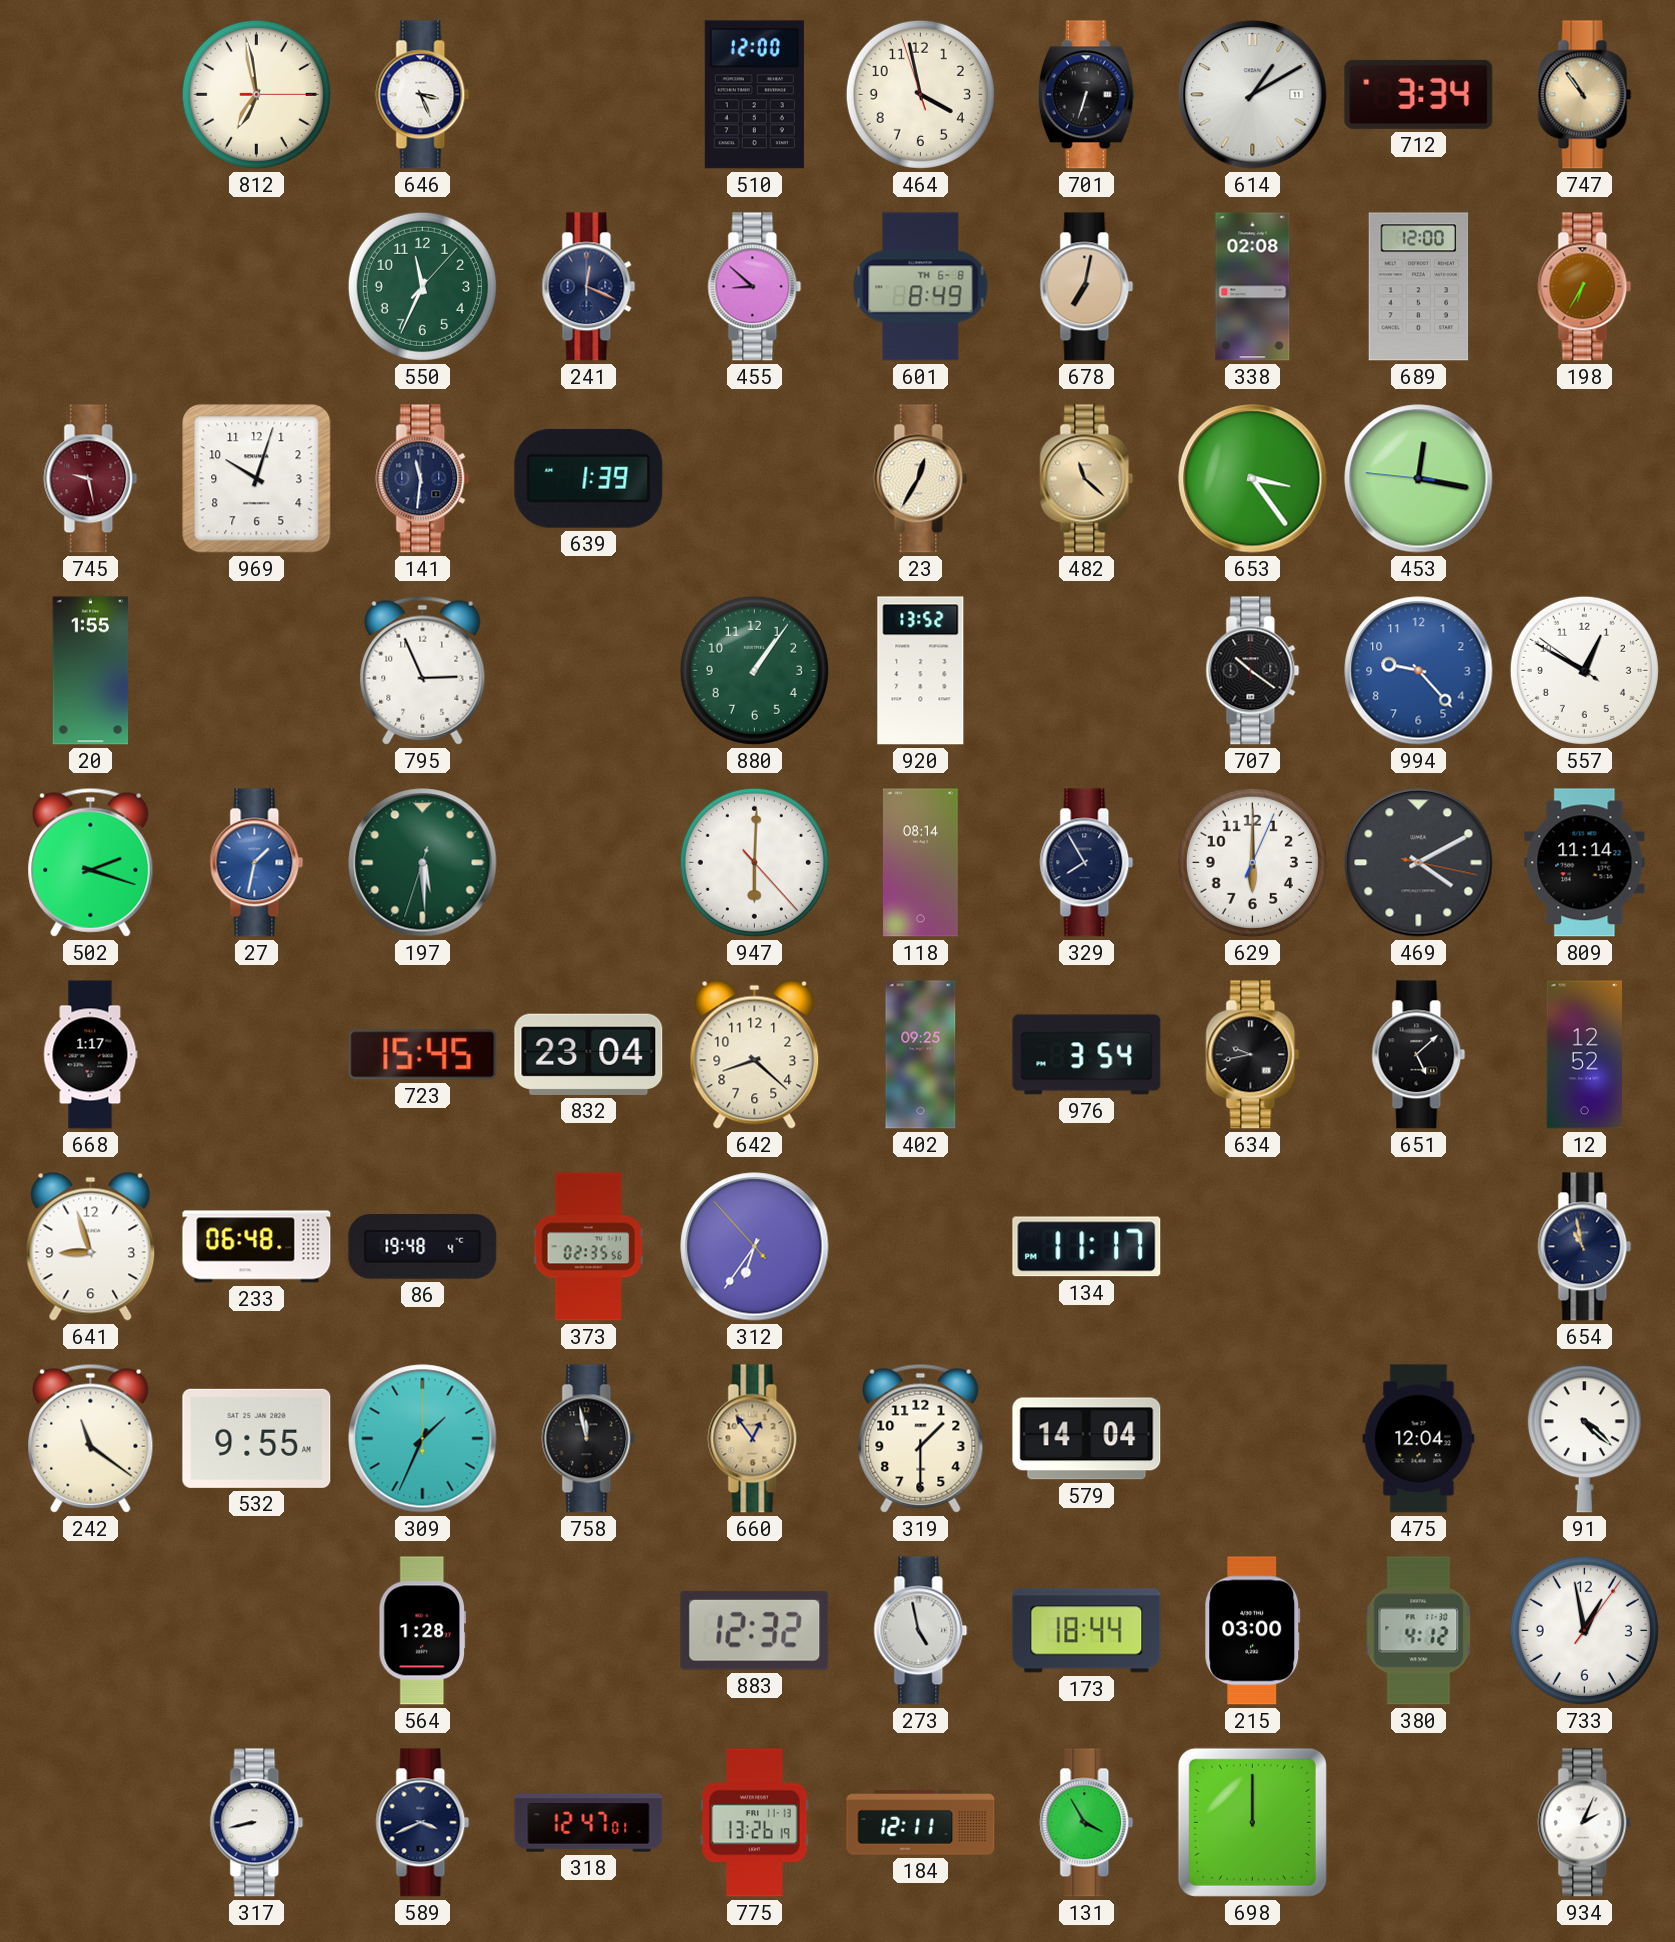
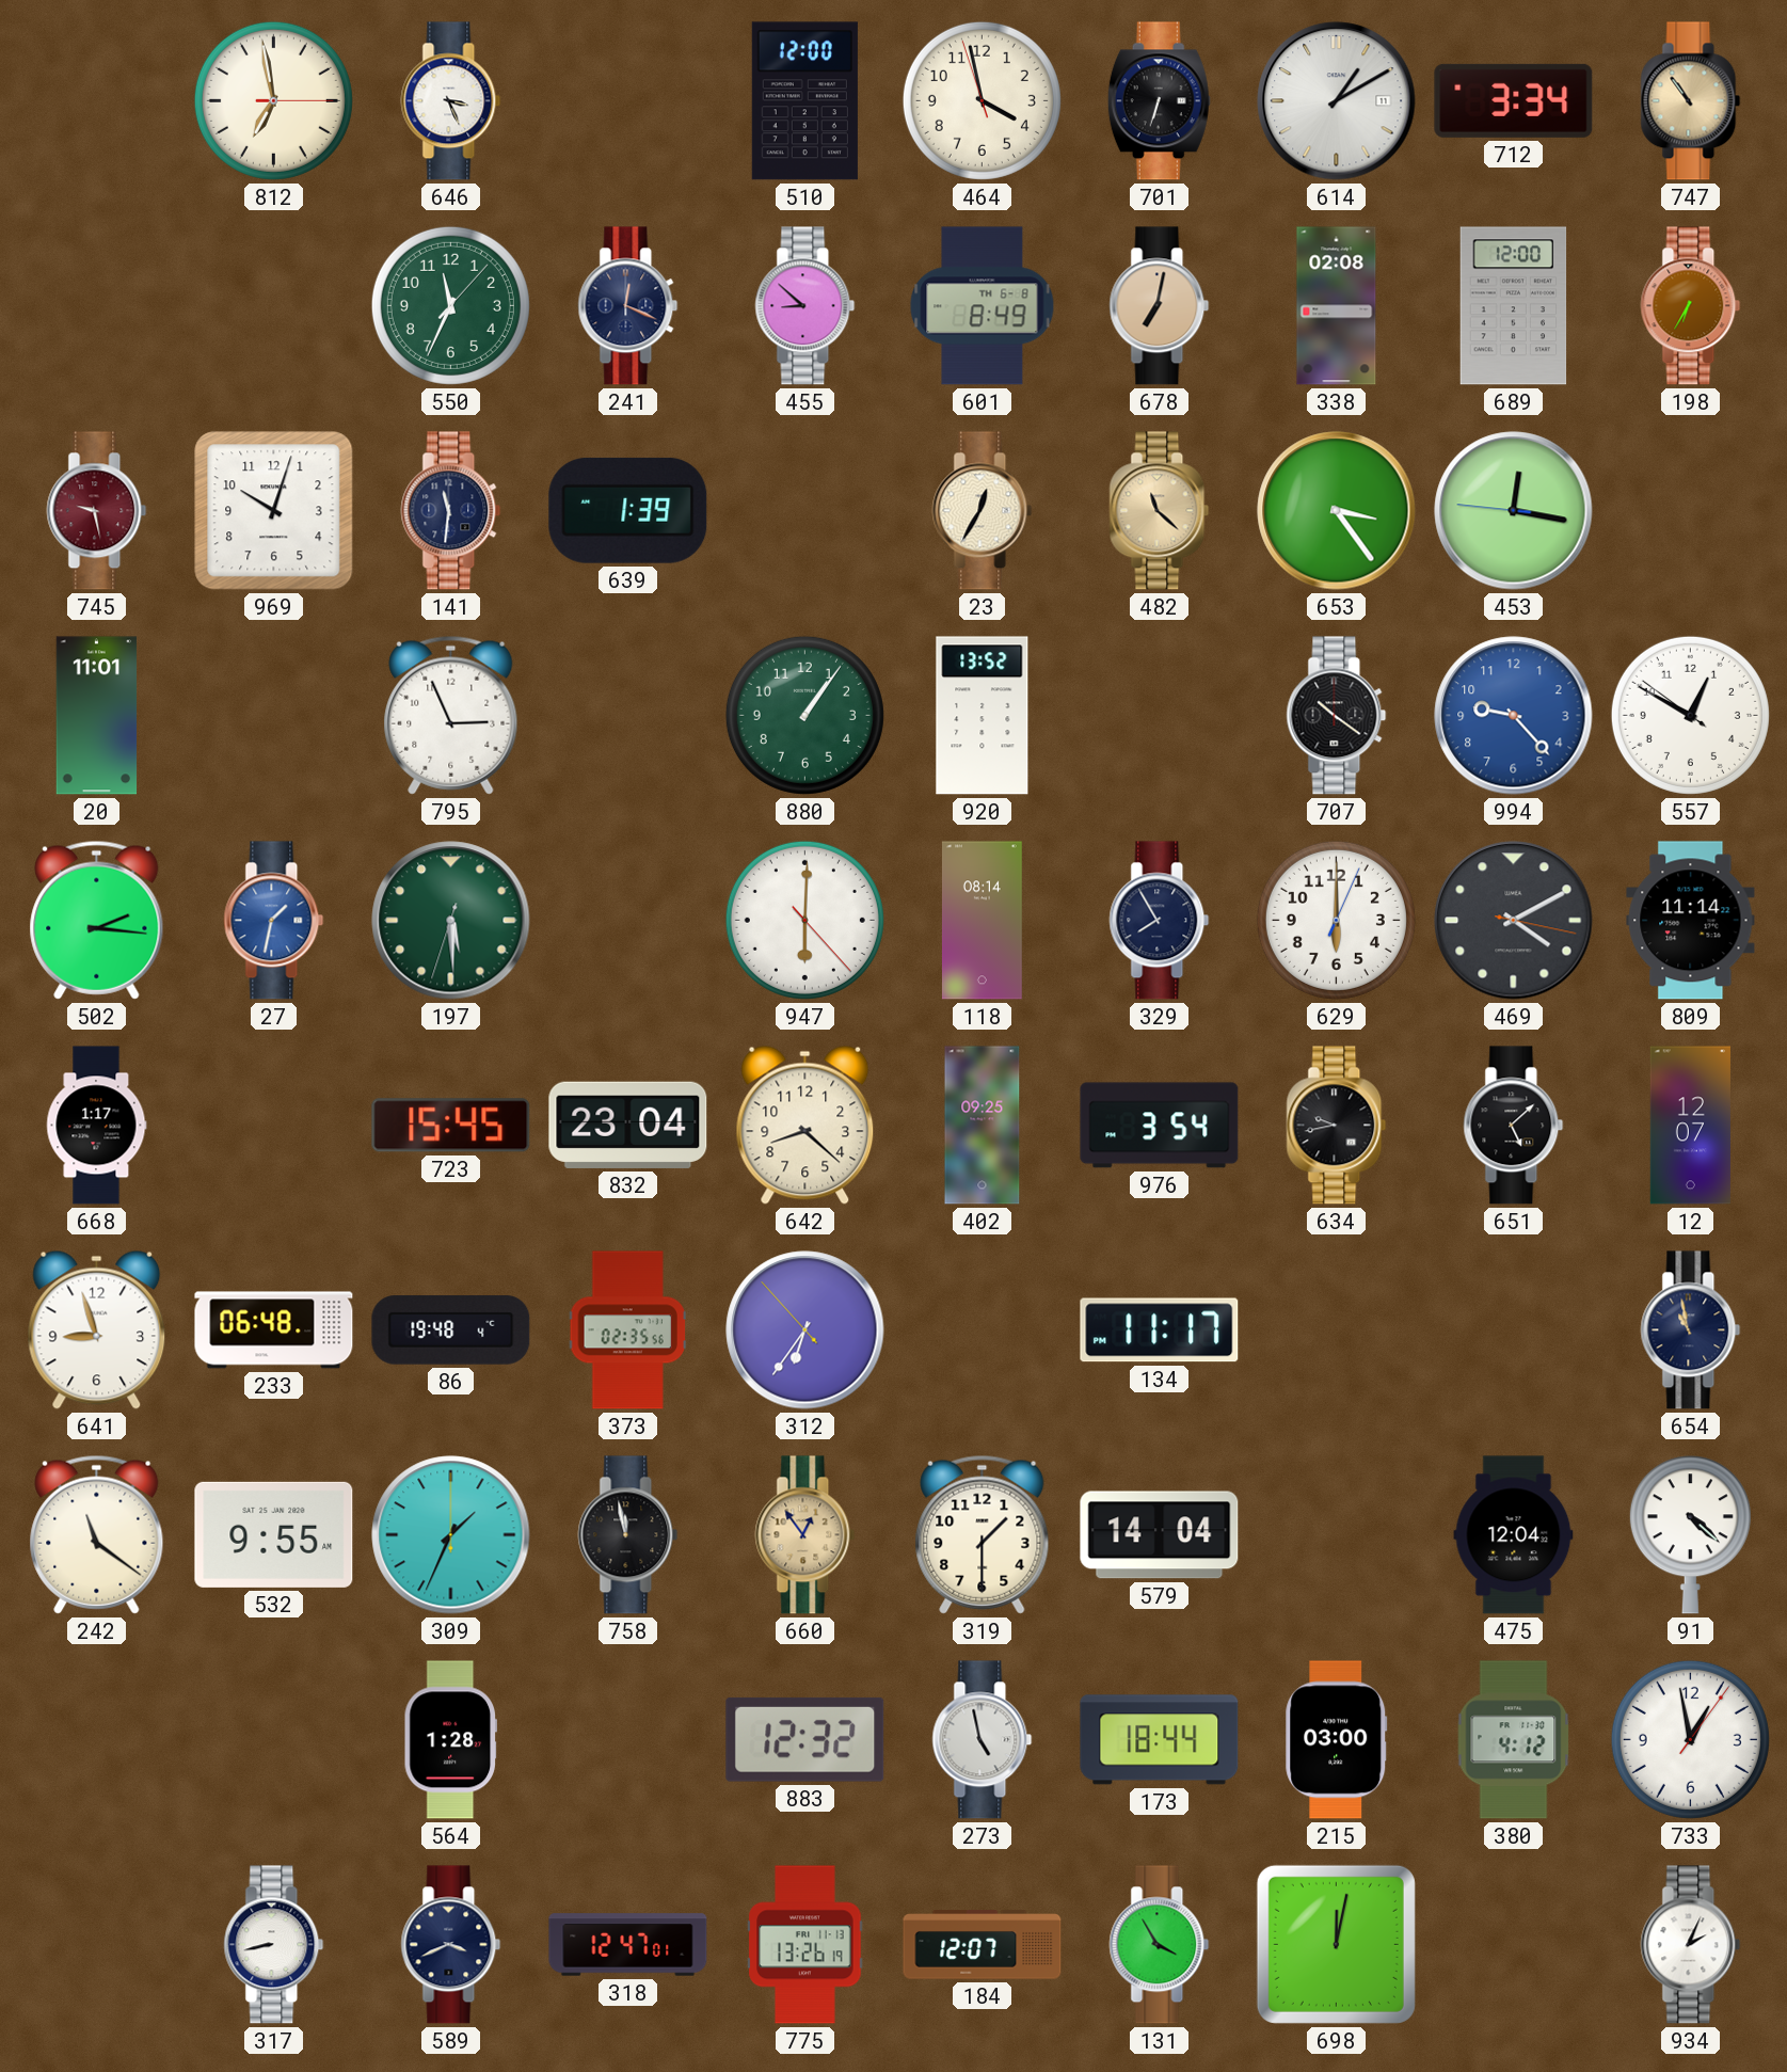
20: 1:55 -> 11:01 (97, 716)
502: 2:18 -> 2:16 (97, 920)
12: 12:52 -> 12:07 (1690, 1126)
184: 12:11 -> 12:07 (983, 1945)
698: 12:00 -> 12:02 (1336, 1944)
